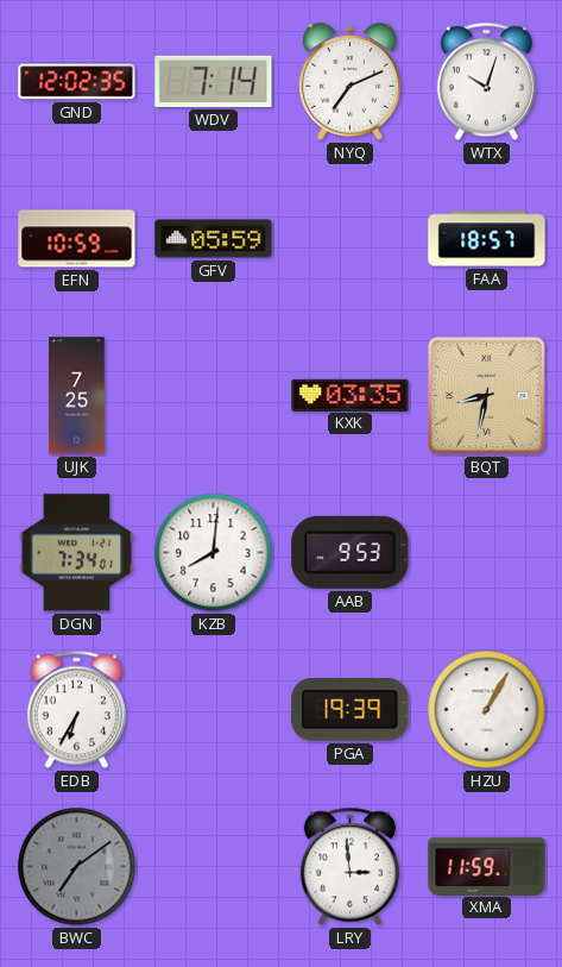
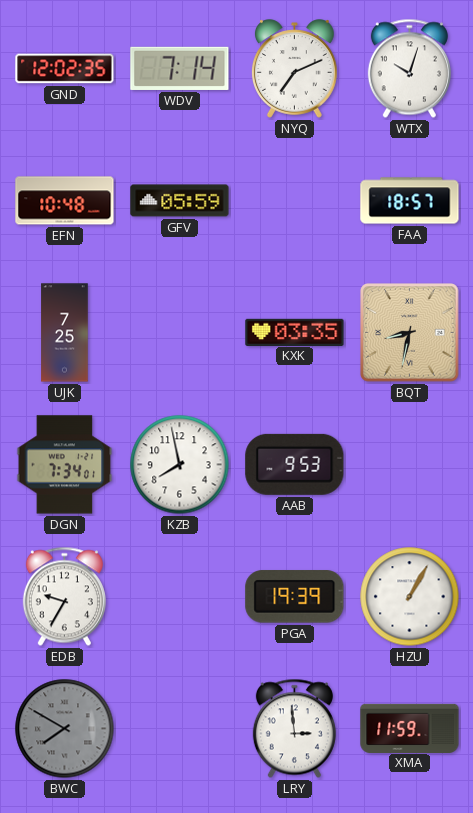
EFN: 10:59 -> 10:48 (65, 201)
KZB: 8:01 -> 7:58 (180, 465)
EDB: 6:35 -> 9:35 (64, 597)
BWC: 7:09 -> 7:50 (65, 729)
